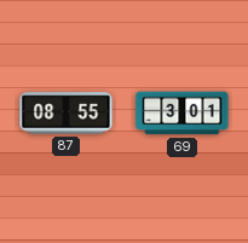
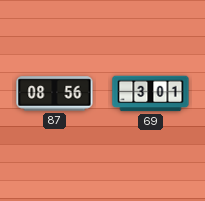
87: 08:55 -> 08:56 (55, 94)
